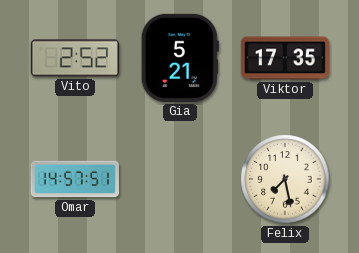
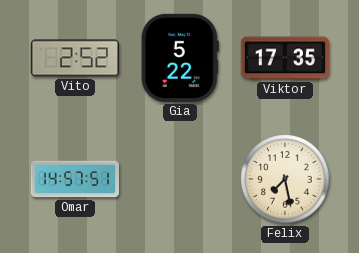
Gia: 5:21 -> 5:22 (180, 58)
